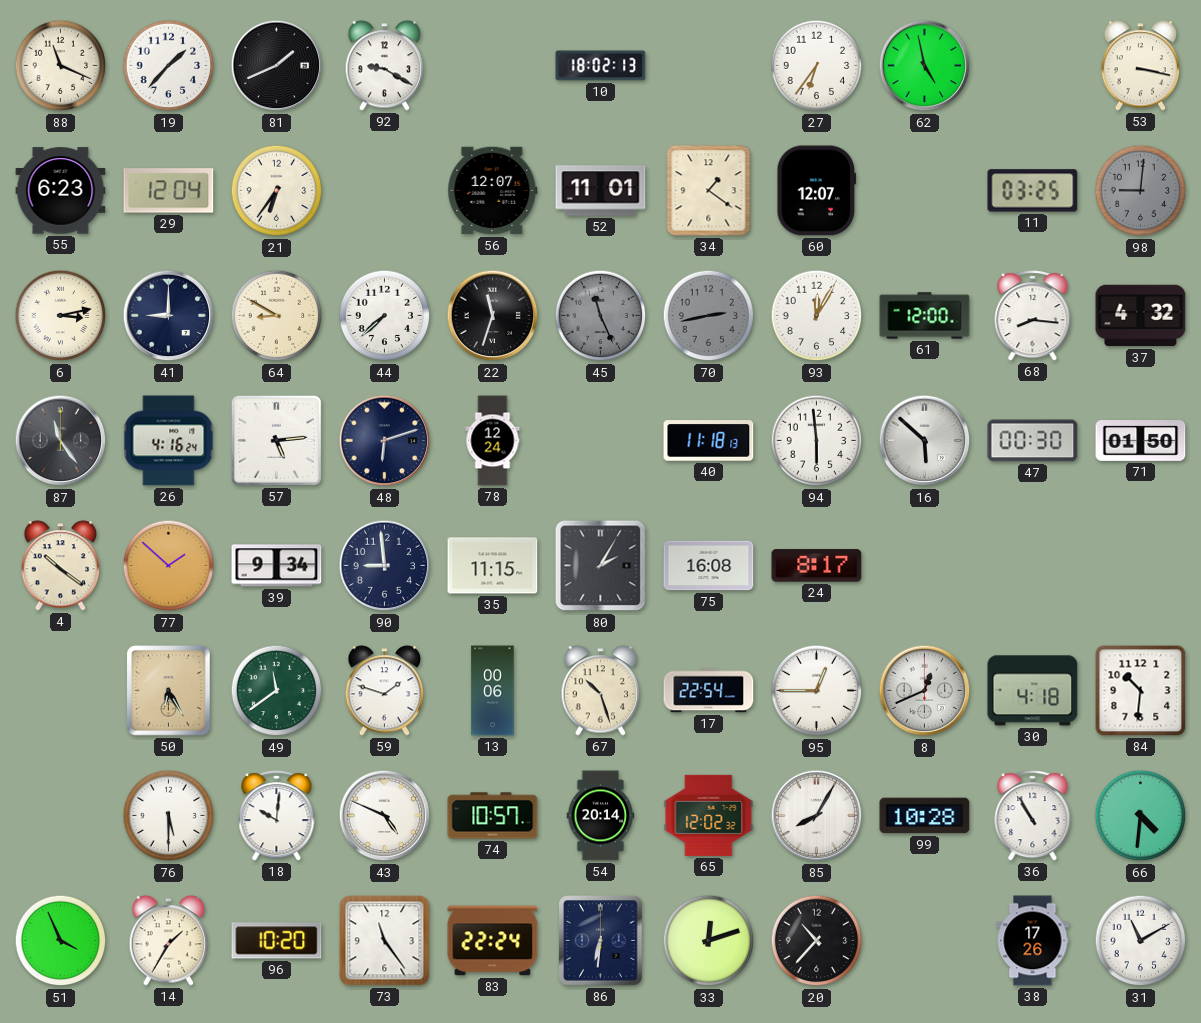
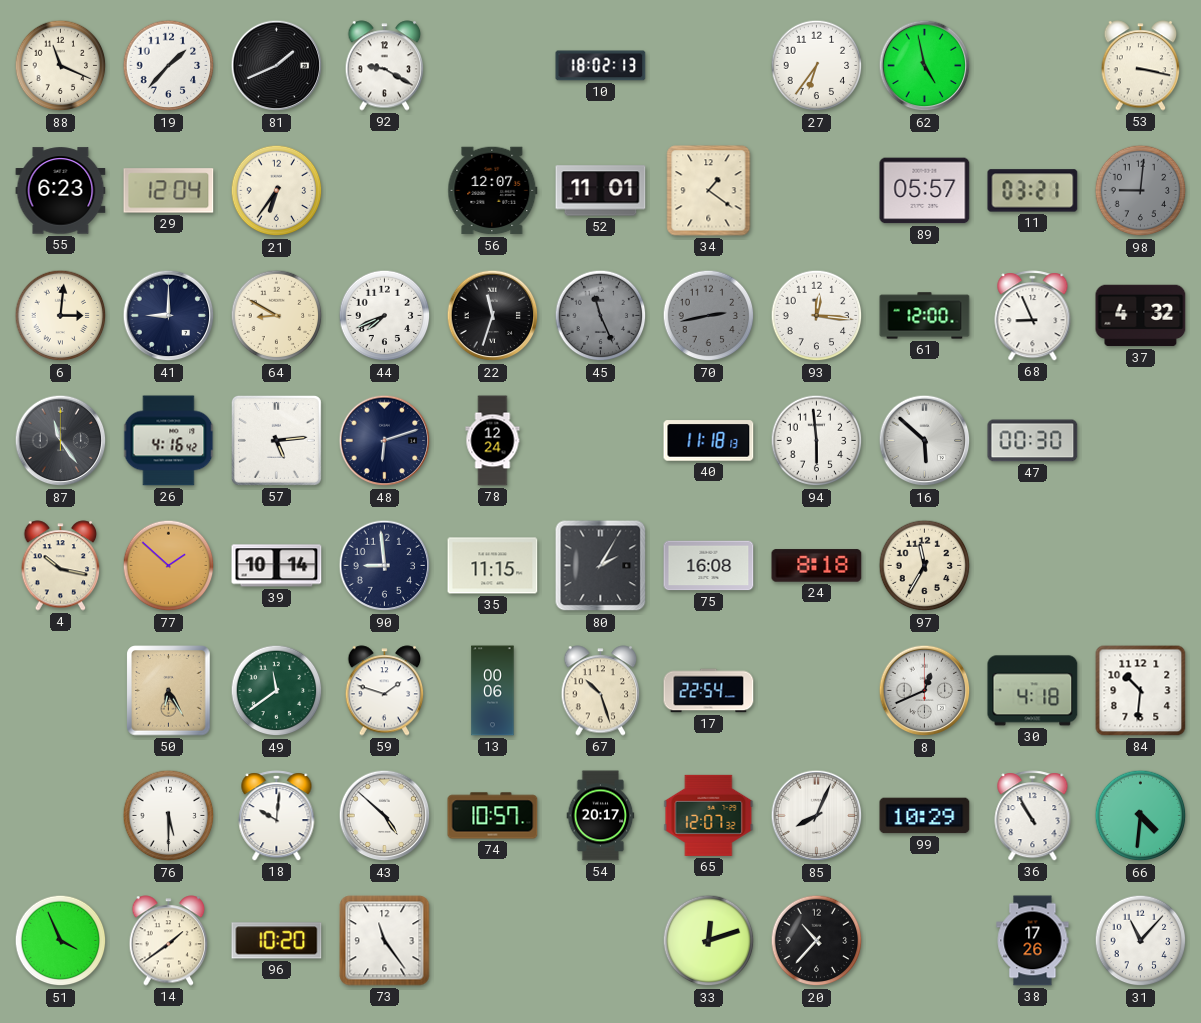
60: 12:07 -> none (817, 191)
89: none -> 05:57 (925, 191)
11: 03:25 -> 03:21 (1033, 191)
6: 3:13 -> 3:01 (61, 316)
44: 7:38 -> 7:41 (385, 316)
93: 12:05 -> 12:16 (817, 316)
68: 8:16 -> 8:56 (1033, 316)
26: 4:16:24 -> 4:16:42 (169, 441)
71: 01:50 -> none (1141, 441)
4: 10:21 -> 10:17 (61, 566)
39: 9:34 -> 10:14 (277, 566)
24: 8:17 -> 8:18 (817, 566)
97: none -> 11:35 (925, 566)
95: 12:45 -> none (817, 691)
43: 4:49 -> 4:52 (385, 816)
54: 20:14 -> 20:17 (601, 816)
65: 12:02 -> 12:07 (709, 815)
85: 8:05 -> 8:04 (817, 816)
99: 10:28 -> 10:29 (925, 816)
14: 1:35 -> 1:39 (169, 941)
83: 22:24 -> none (493, 941)
86: 6:31 -> none (601, 941)
31: 11:10 -> 11:07 (1141, 941)
